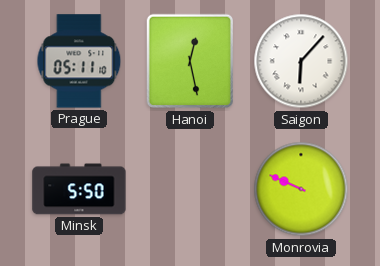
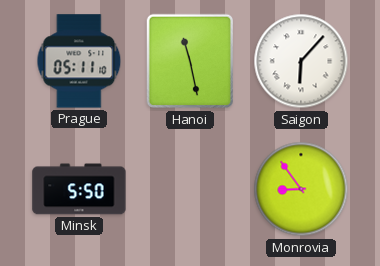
Hanoi: 12:28 -> 11:28 (189, 61)
Monrovia: 9:49 -> 8:54 (301, 189)
